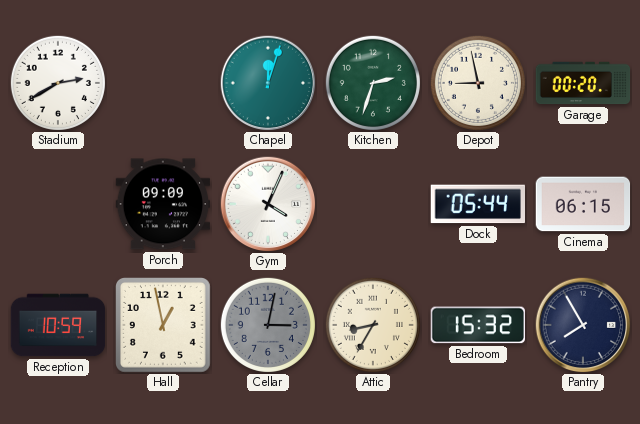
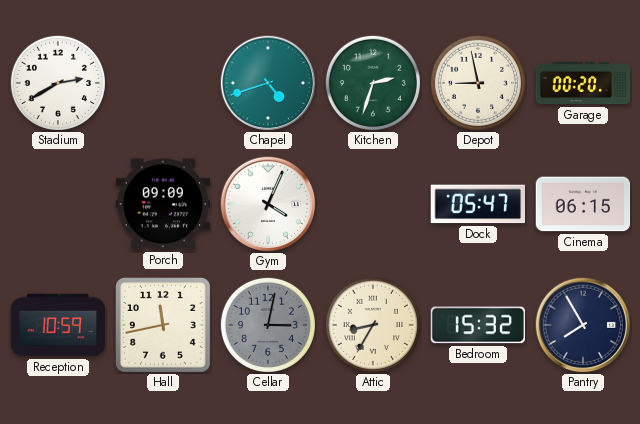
Chapel: 12:03 -> 4:42 (268, 83)
Dock: 05:44 -> 05:47 (477, 204)
Hall: 12:58 -> 11:43 (164, 326)
